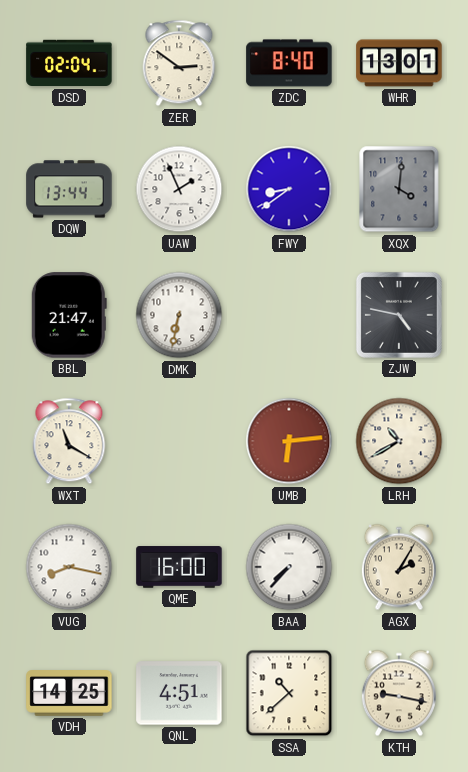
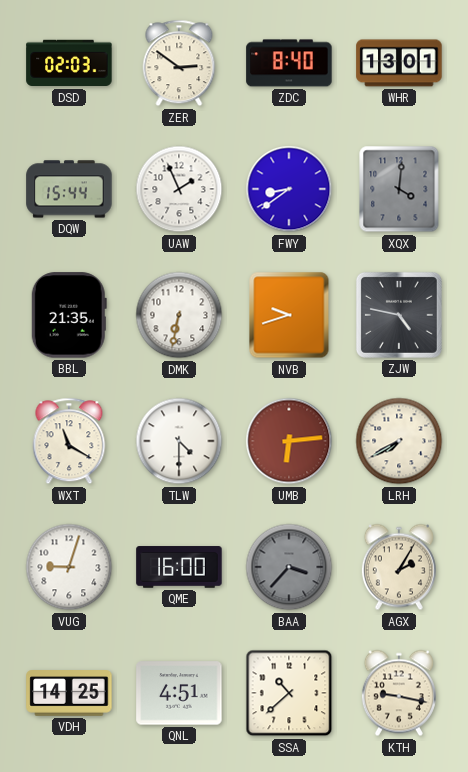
DSD: 02:04 -> 02:03 (69, 63)
DQW: 13:44 -> 15:44 (69, 189)
BBL: 21:47 -> 21:35 (69, 315)
NVB: none -> 9:42 (289, 315)
TLW: none -> 4:30 (179, 441)
LRH: 10:40 -> 7:40 (399, 441)
VUG: 8:17 -> 9:03 (69, 567)
BAA: 7:37 -> 3:37 (289, 567)
BAA dial: white -> grey (289, 567)
